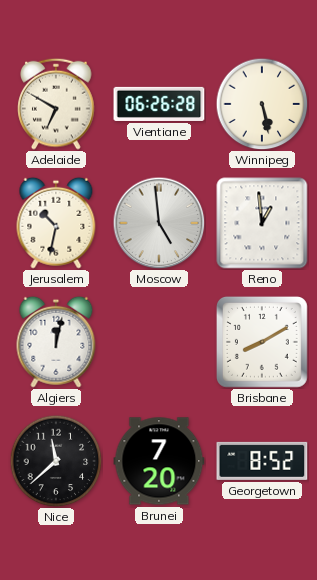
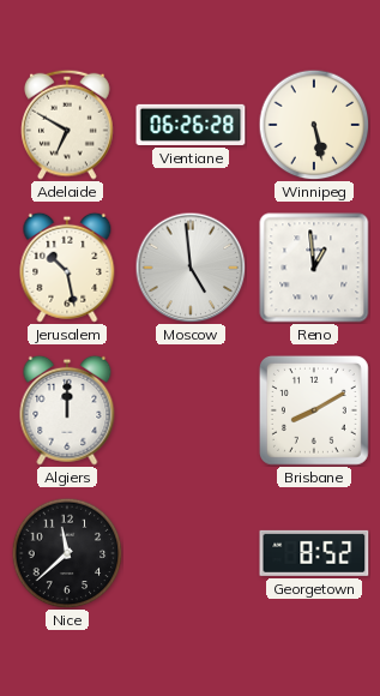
Jerusalem: 10:32 -> 10:28 (67, 268)
Algiers: 12:02 -> 12:00 (67, 410)
Brunei: 7:20 -> none (159, 461)
